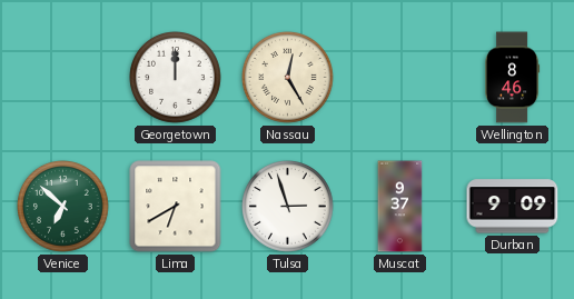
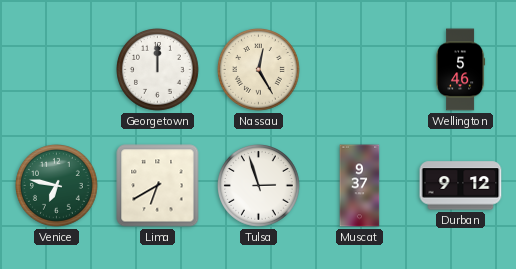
Wellington: 8:46 -> 5:46 (461, 70)
Venice: 6:52 -> 6:47 (57, 186)
Durban: 9:09 -> 9:12 (461, 186)
